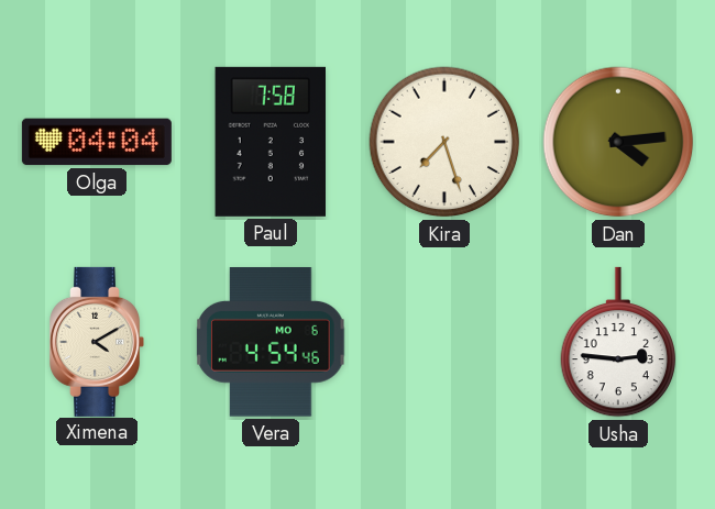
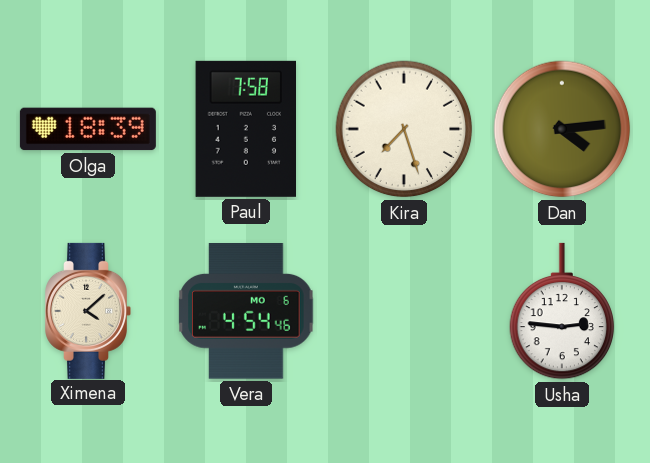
Olga: 04:04 -> 18:39 (88, 129)
Ximena: 4:10 -> 4:08 (88, 311)
